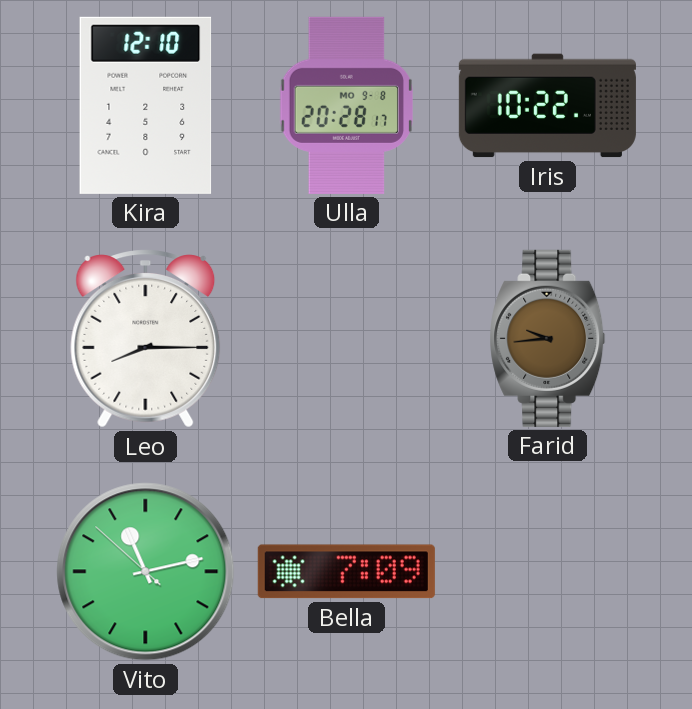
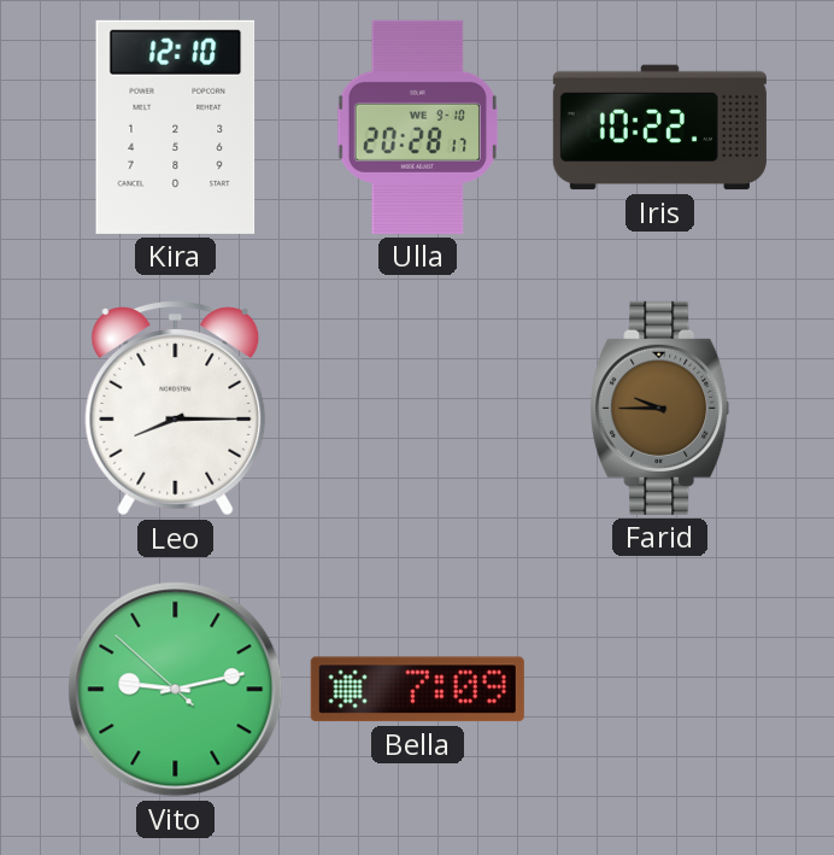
Ulla date: MO 9-8 -> WE 9-10 (417, 127)
Farid: 9:44 -> 9:45 (660, 408)
Vito: 11:12 -> 9:12 (176, 690)
